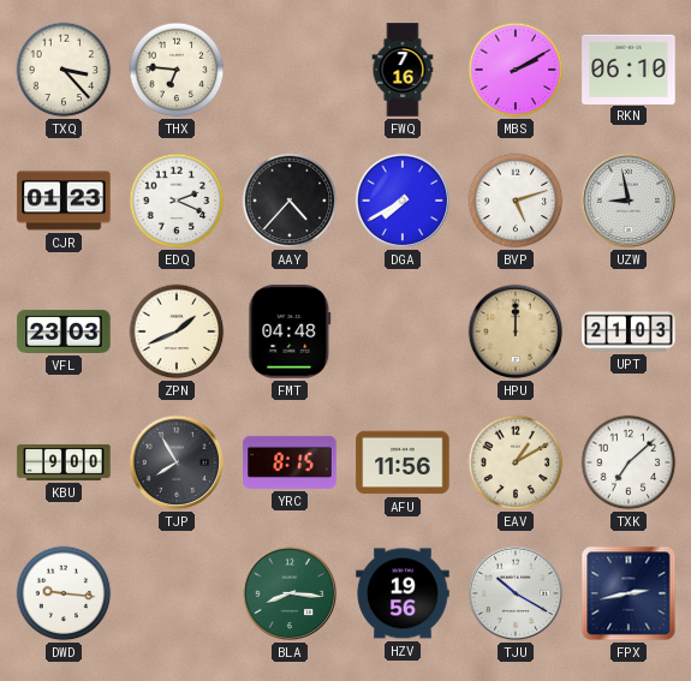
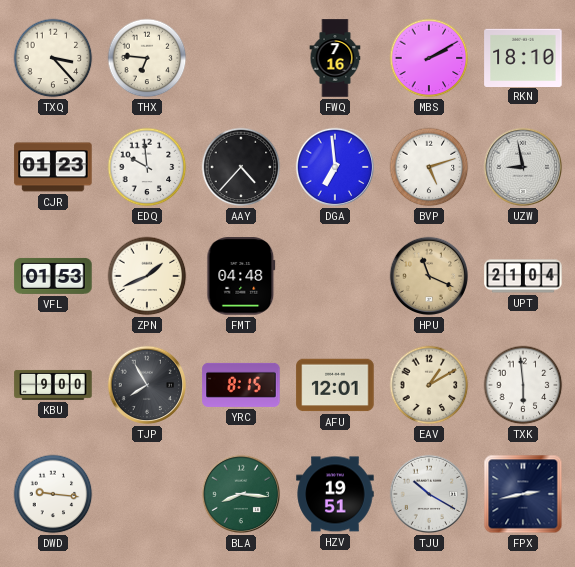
RKN: 06:10 -> 18:10 (523, 57)
EDQ: 2:19 -> 9:59 (147, 167)
DGA: 7:40 -> 6:59 (335, 167)
VFL: 23:03 -> 01:53 (53, 276)
HPU: 12:00 -> 11:19 (429, 276)
UPT: 21:03 -> 21:04 (523, 276)
AFU: 11:56 -> 12:01 (335, 385)
TXK: 7:08 -> 5:59 (523, 385)
HZV: 19:56 -> 19:51 (335, 494)
